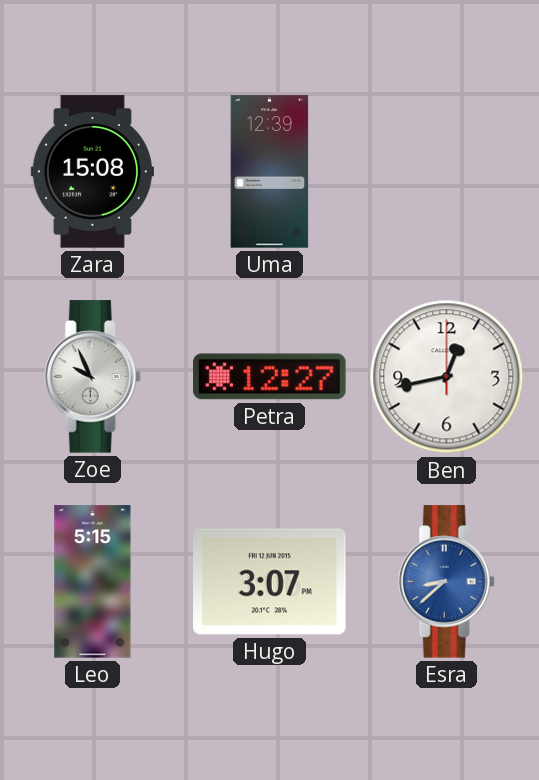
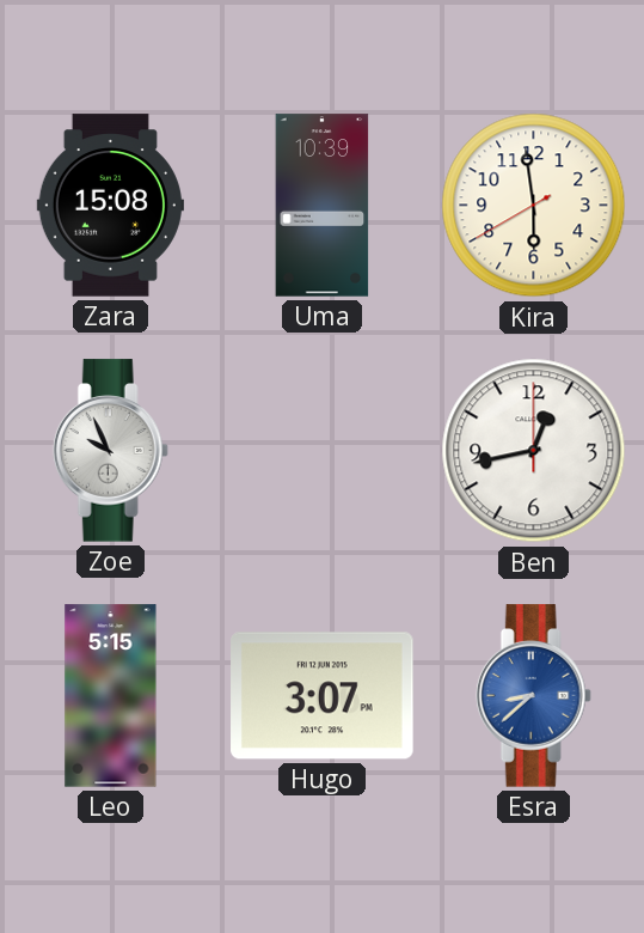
Uma: 12:39 -> 10:39 (323, 206)
Kira: none -> 5:58 (534, 206)
Petra: 12:27 -> none (270, 377)
